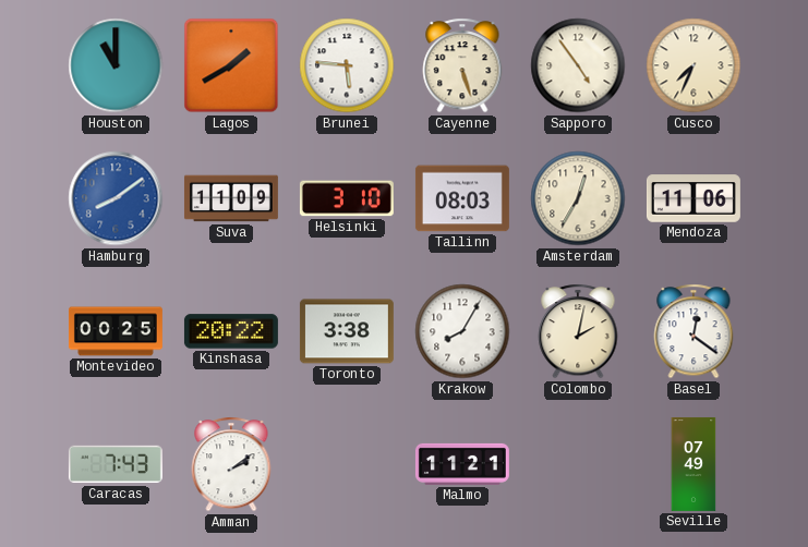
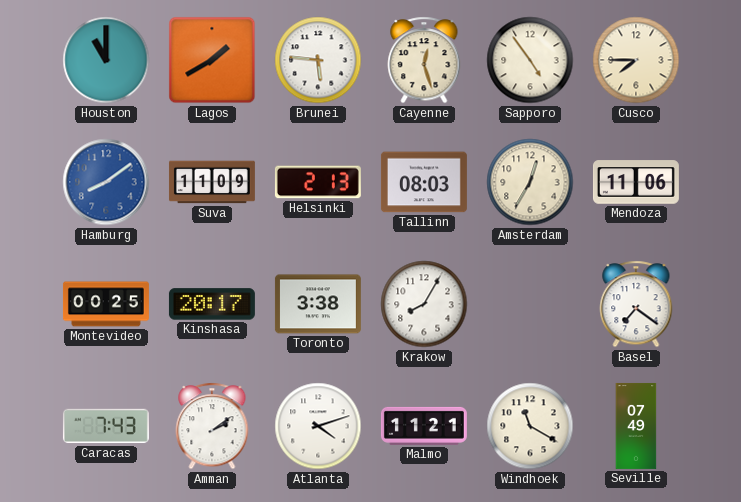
Cayenne: 5:27 -> 12:27 (424, 60)
Cusco: 7:34 -> 7:45 (636, 60)
Helsinki: 3:10 -> 2:13 (318, 182)
Kinshasa: 20:22 -> 20:17 (212, 304)
Colombo: 2:02 -> none (578, 331)
Basel: 12:21 -> 7:21 (636, 304)
Atlanta: none -> 4:12 (318, 426)
Windhoek: none -> 11:20 (530, 426)
